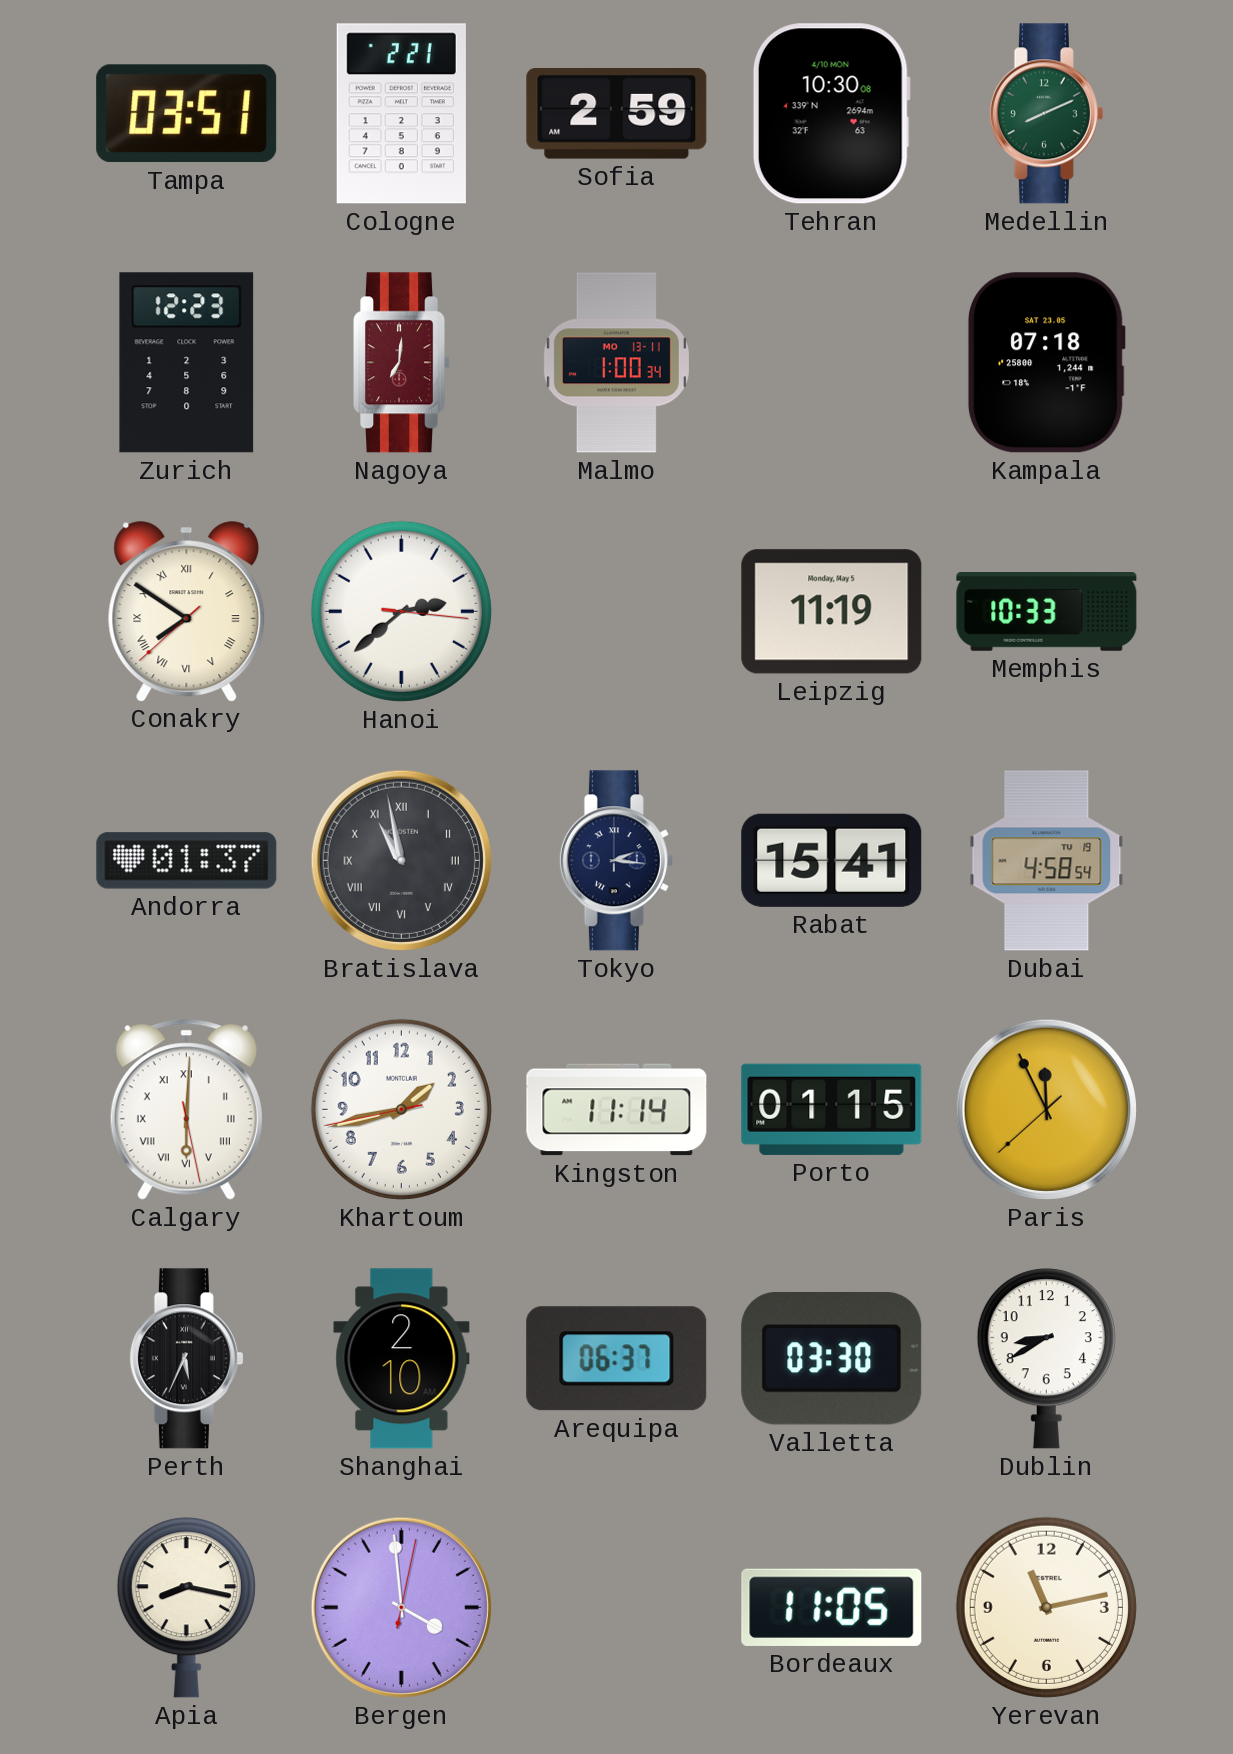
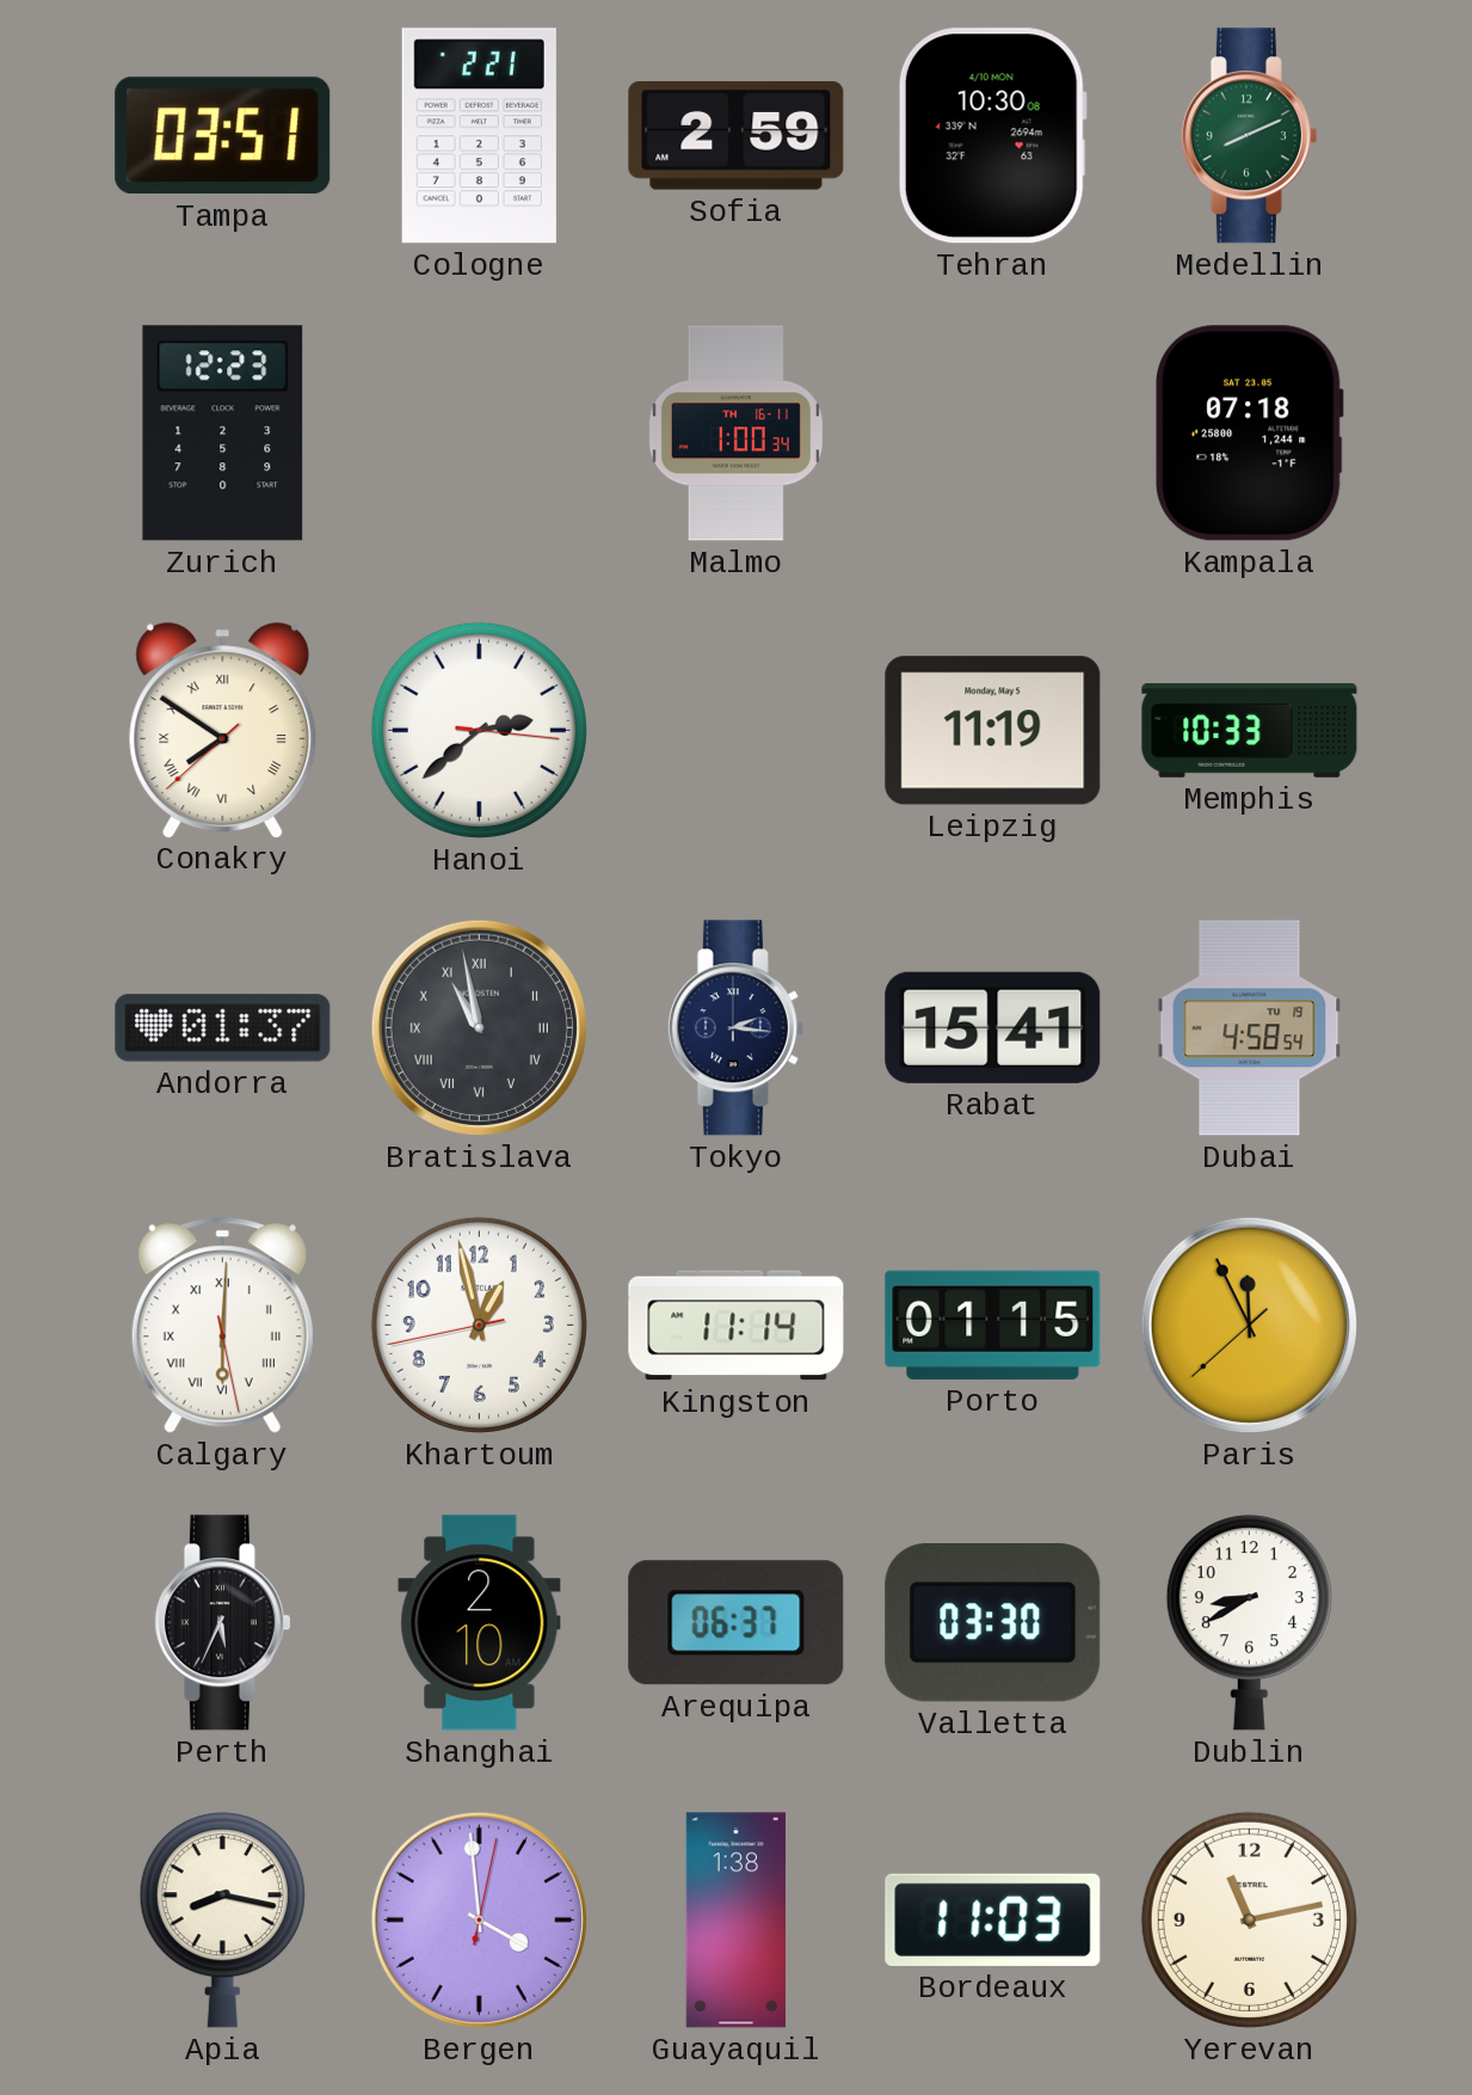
Nagoya: 7:01 -> none (402, 363)
Malmo date: MO 13-11 -> TH 16-11 (735, 434)
Khartoum: 1:42 -> 12:57 (479, 1325)
Guayaquil: none -> 1:38 (735, 1921)
Bordeaux: 11:05 -> 11:03 (993, 1919)
